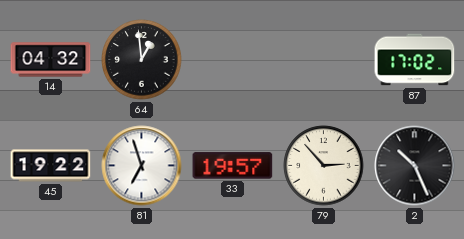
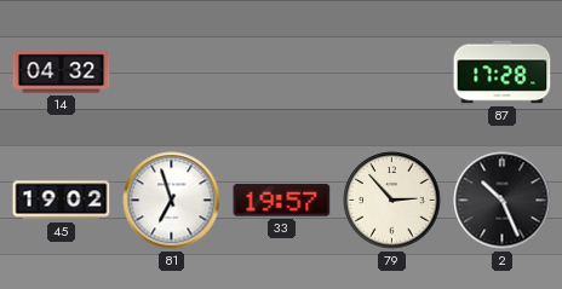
64: 12:59 -> none (142, 60)
87: 17:02 -> 17:28 (503, 73)
45: 19:22 -> 19:02 (62, 201)
